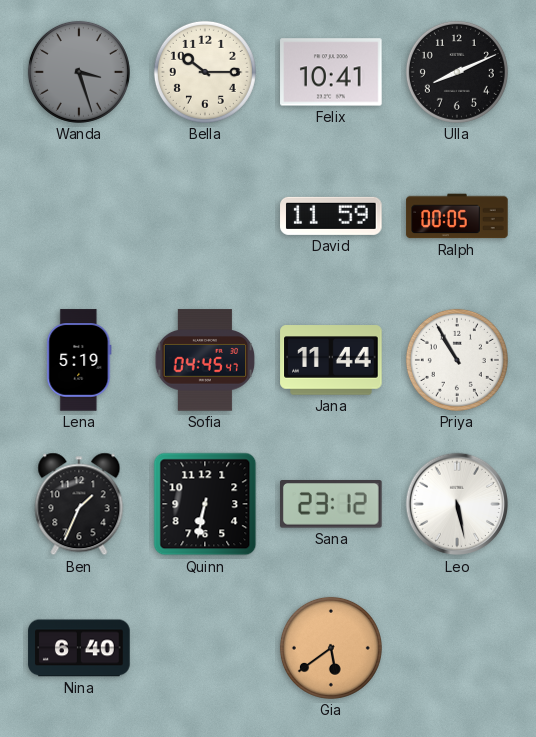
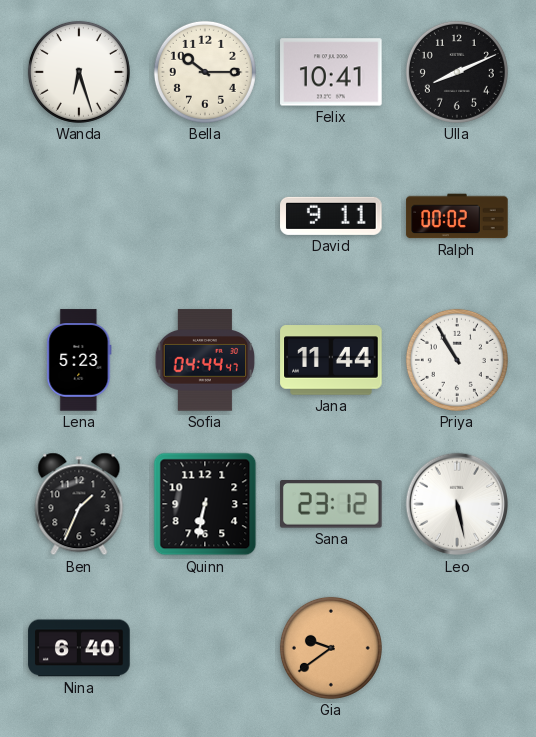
Wanda: 3:27 -> 6:27 (79, 72)
Wanda dial: grey -> white (79, 72)
David: 11:59 -> 9:11 (331, 216)
Ralph: 00:05 -> 00:02 (457, 216)
Lena: 5:19 -> 5:23 (79, 360)
Sofia: 04:45 -> 04:44 (205, 360)
Gia: 5:39 -> 9:39 (331, 648)
